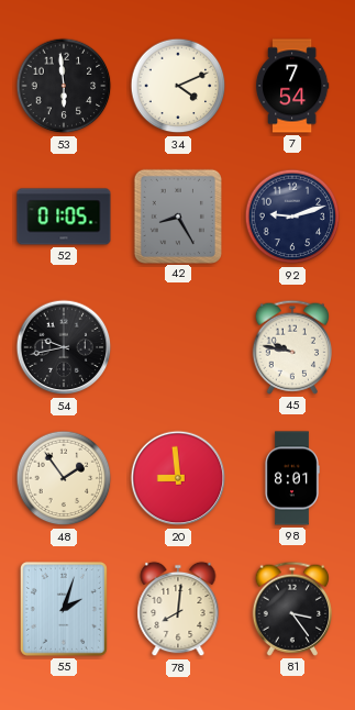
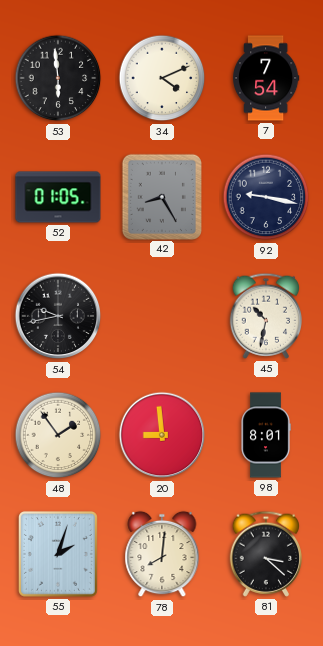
92: 9:12 -> 9:17 (266, 197)
45: 9:47 -> 10:32 (266, 316)
81: 3:24 -> 3:22 (266, 554)
